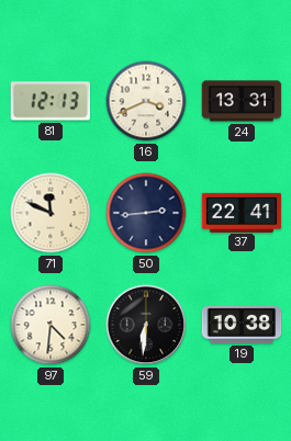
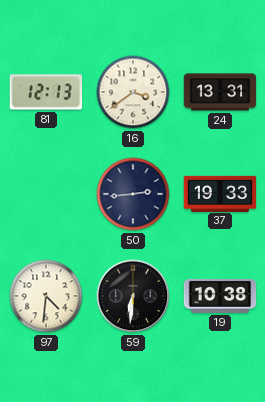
16: 3:41 -> 3:39 (133, 92)
71: 11:49 -> none (51, 213)
37: 22:41 -> 19:33 (220, 193)
